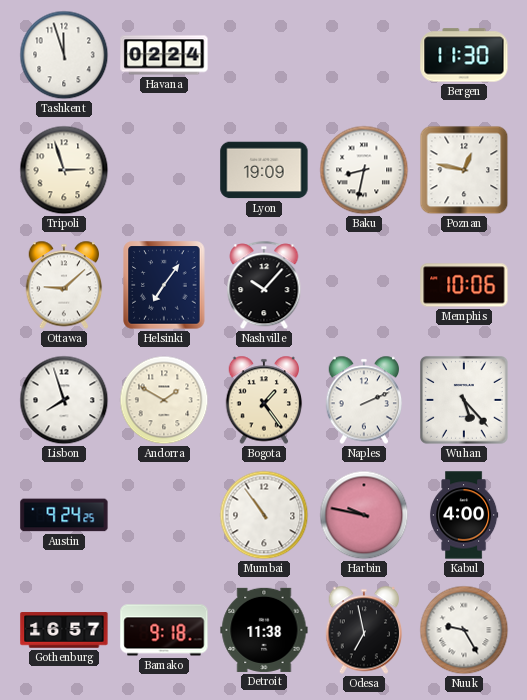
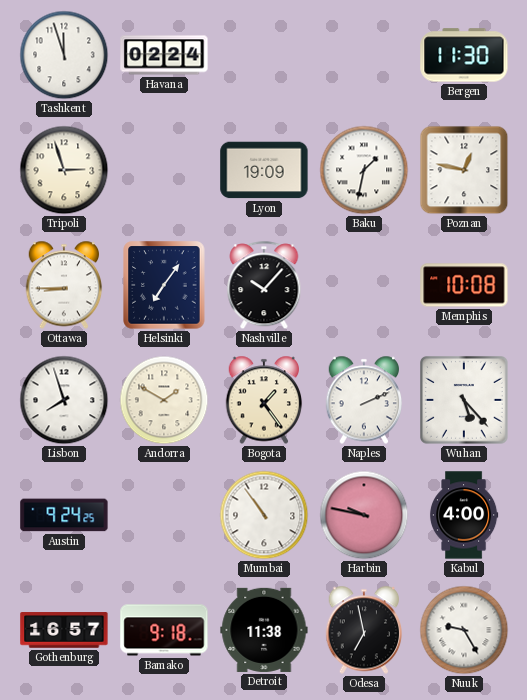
Baku: 8:32 -> 1:32 (364, 170)
Ottawa: 9:08 -> 8:45 (64, 285)
Memphis: 10:06 -> 10:08 (464, 285)
